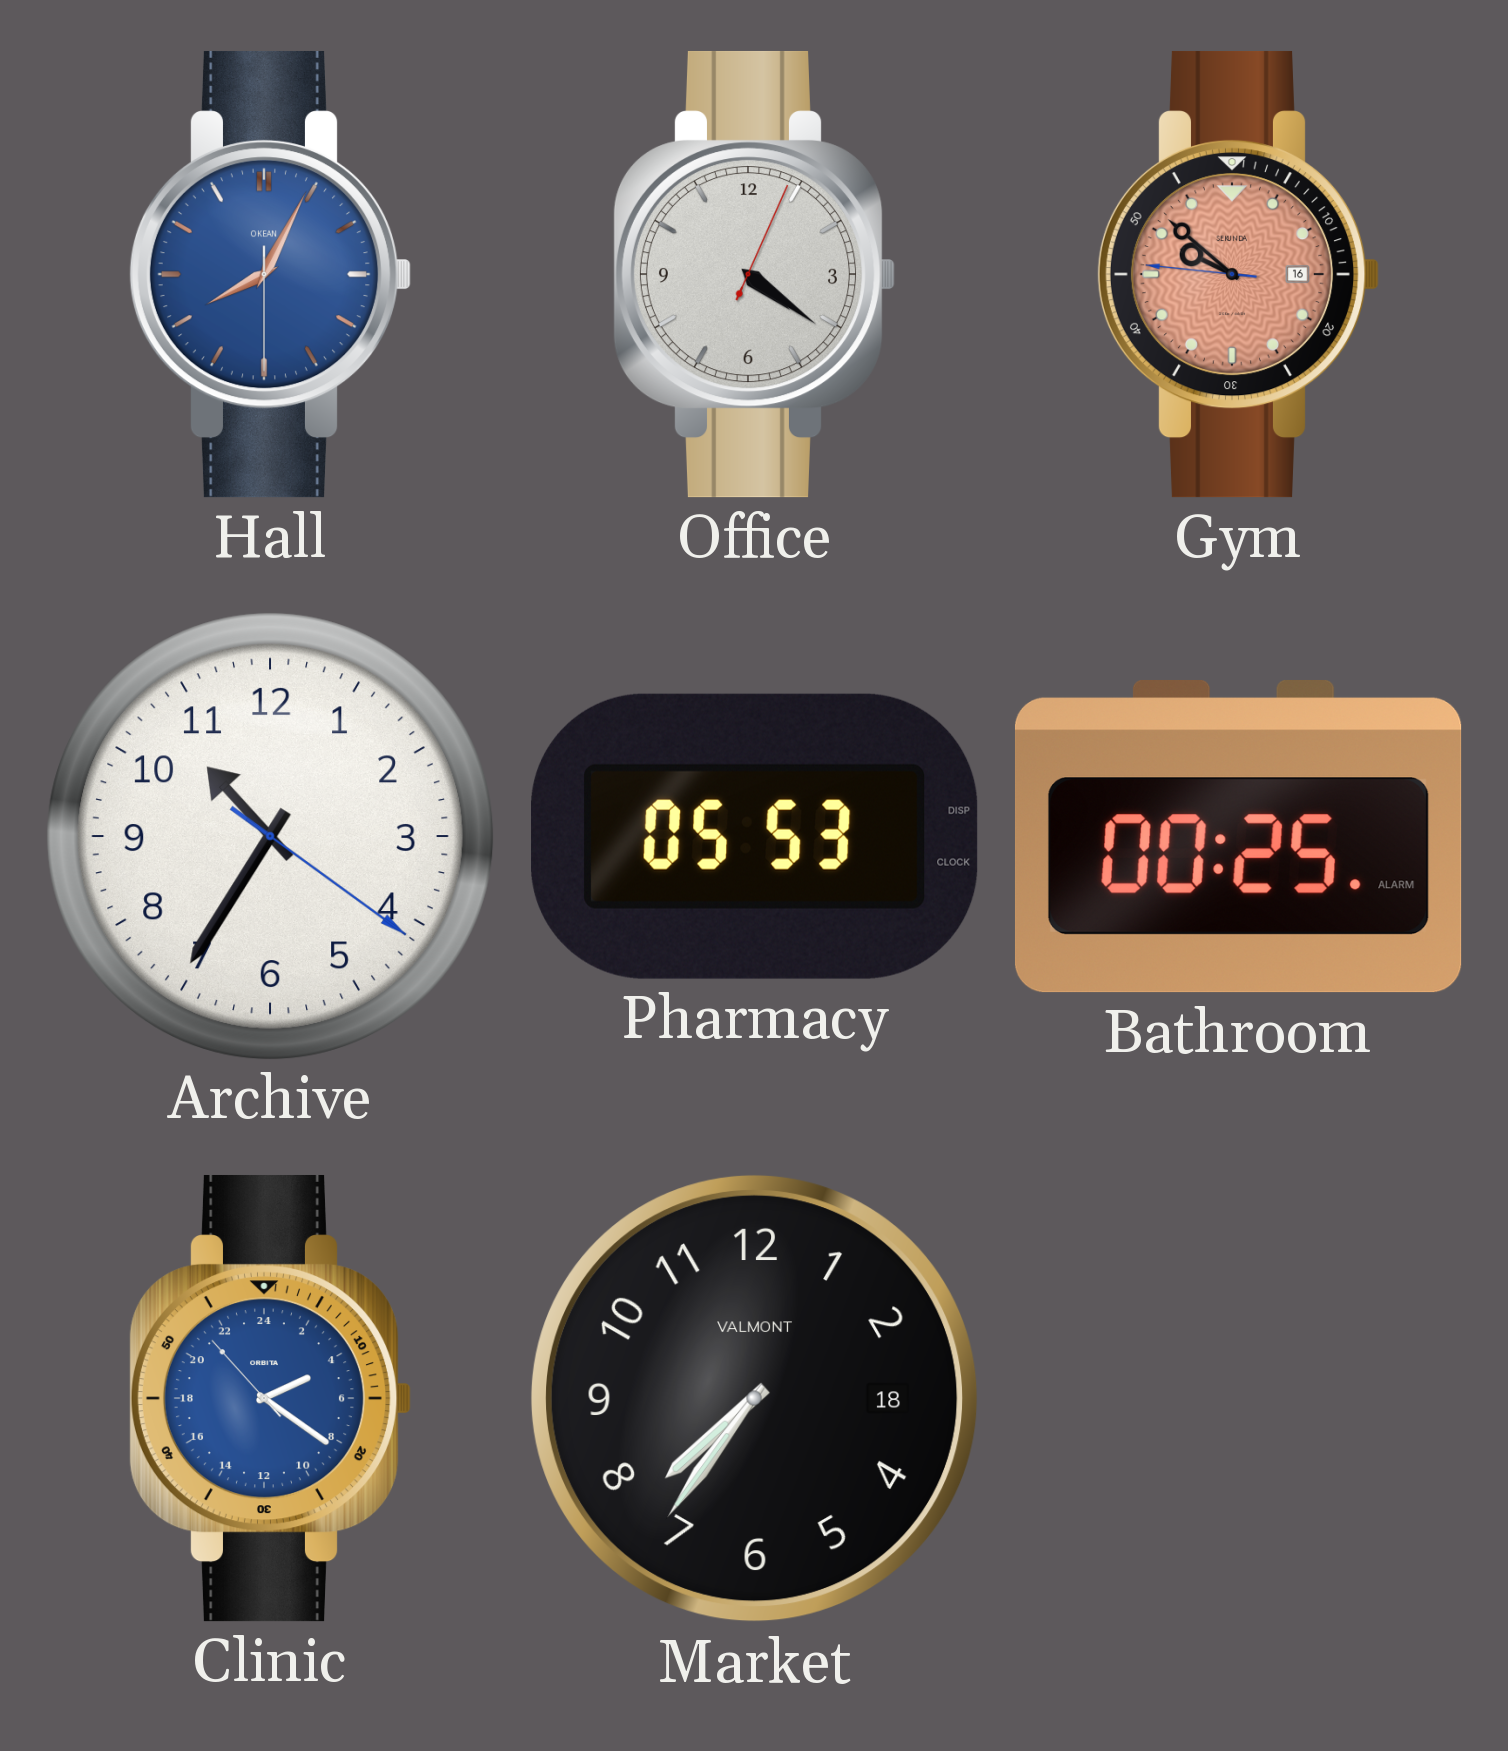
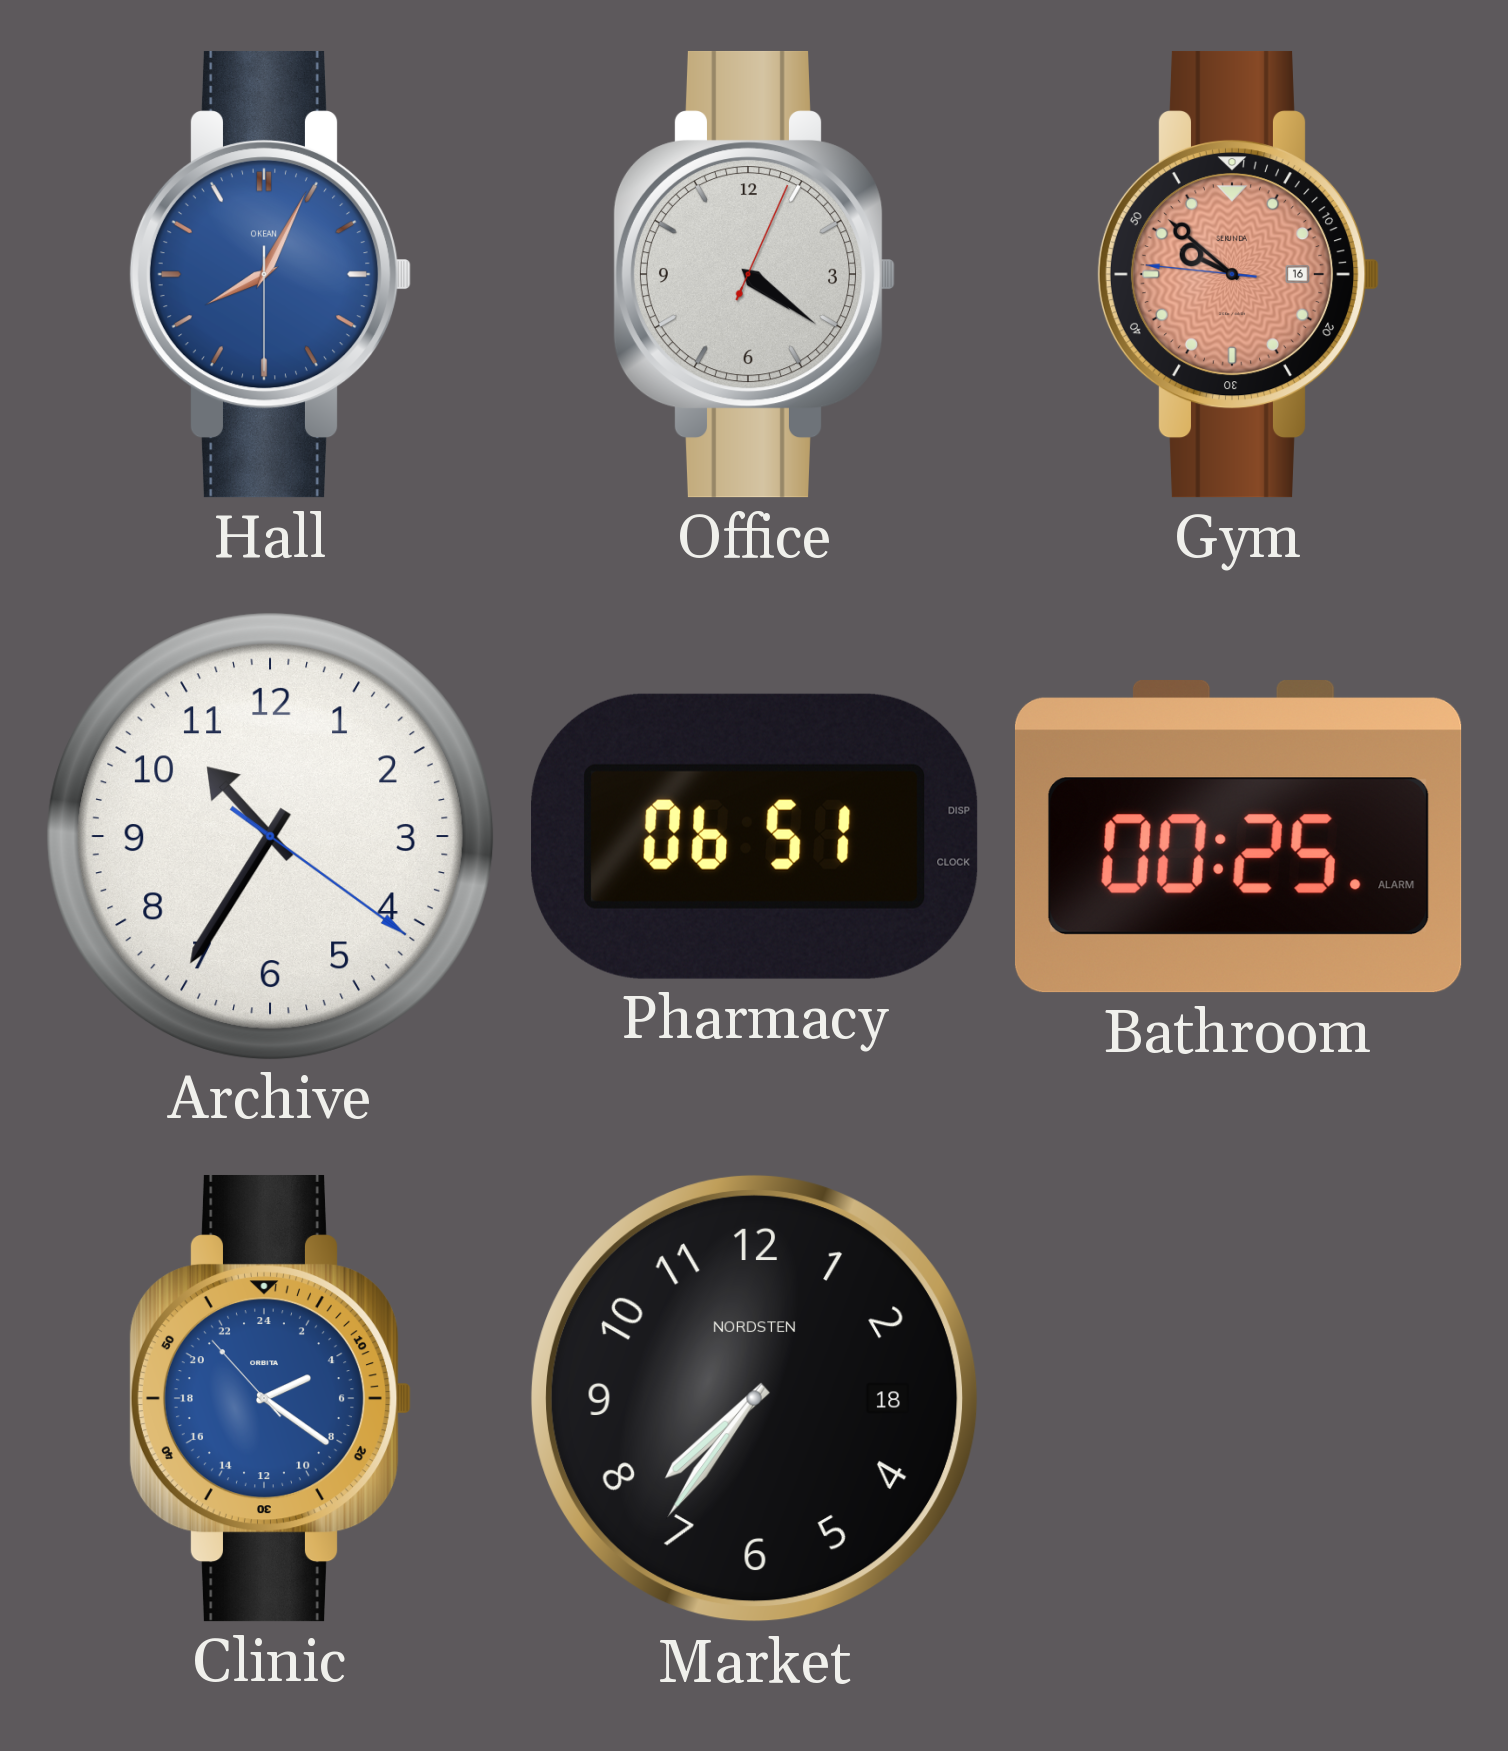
Pharmacy: 05:53 -> 06:51 (755, 836)
Market brand: VALMONT -> NORDSTEN (755, 1399)
